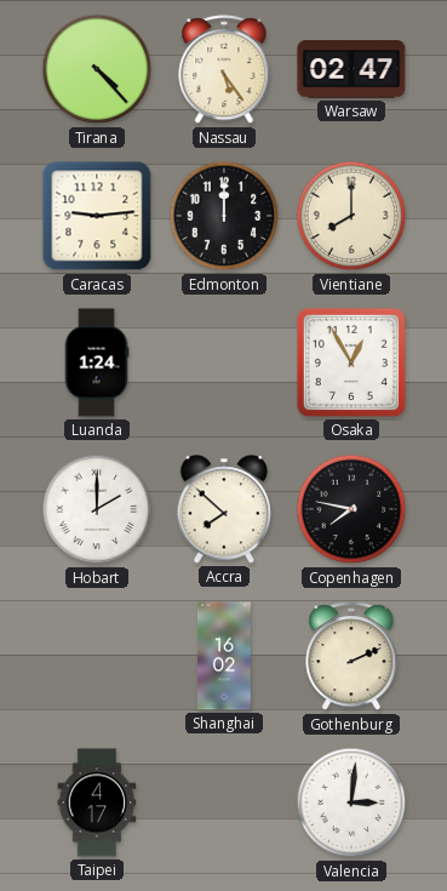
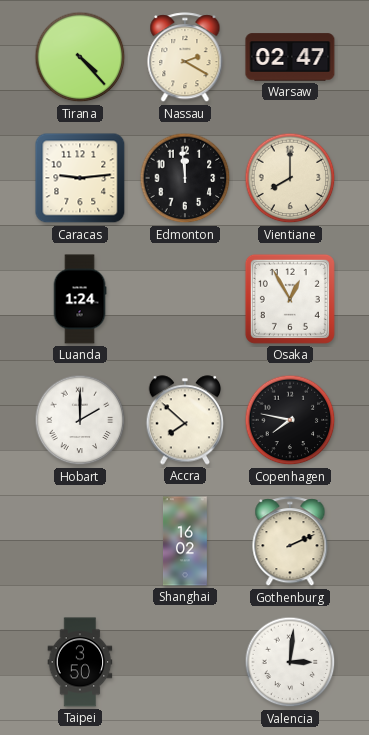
Nassau: 5:24 -> 2:20 (185, 58)
Edmonton: 12:00 -> 11:59 (185, 178)
Taipei: 4:17 -> 3:50 (80, 662)
